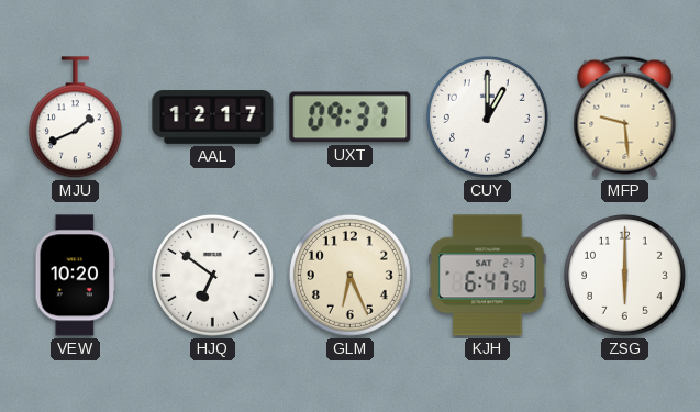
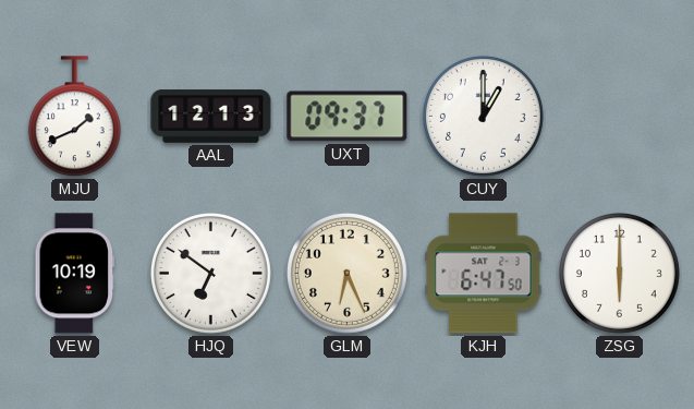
AAL: 12:17 -> 12:13 (211, 117)
MFP: 9:29 -> none (625, 116)
VEW: 10:20 -> 10:19 (74, 274)
